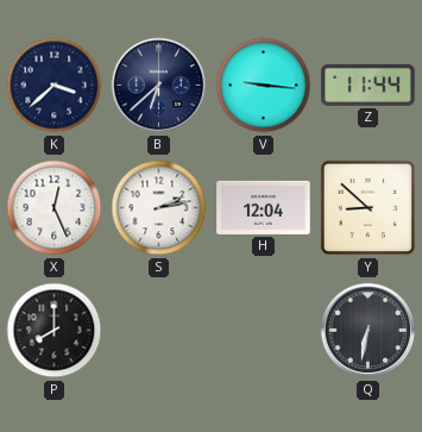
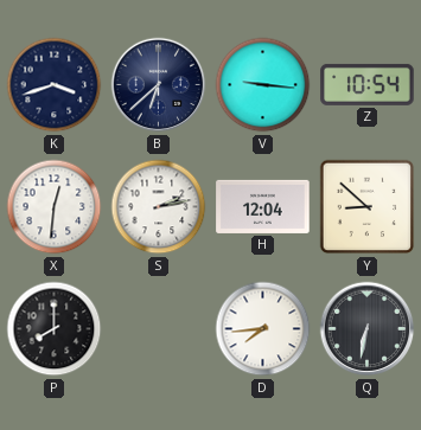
K: 3:38 -> 3:42 (55, 85)
Z: 11:44 -> 10:54 (368, 84)
X: 12:26 -> 12:31 (55, 207)
D: none -> 7:44 (263, 329)
